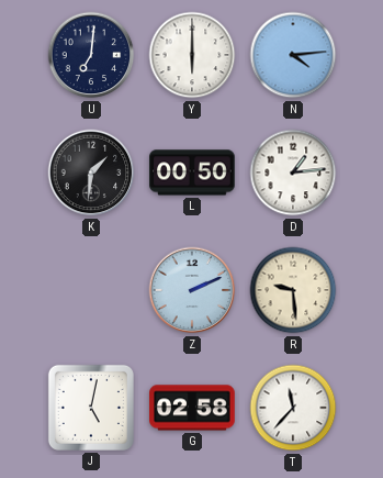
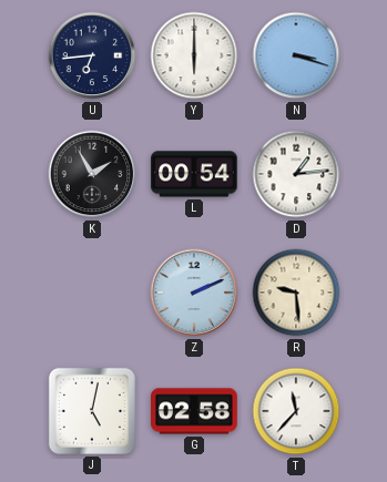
U: 7:01 -> 6:44 (92, 55)
N: 4:14 -> 3:18 (296, 55)
K: 1:31 -> 1:55 (92, 174)
L: 00:50 -> 00:54 (194, 174)
